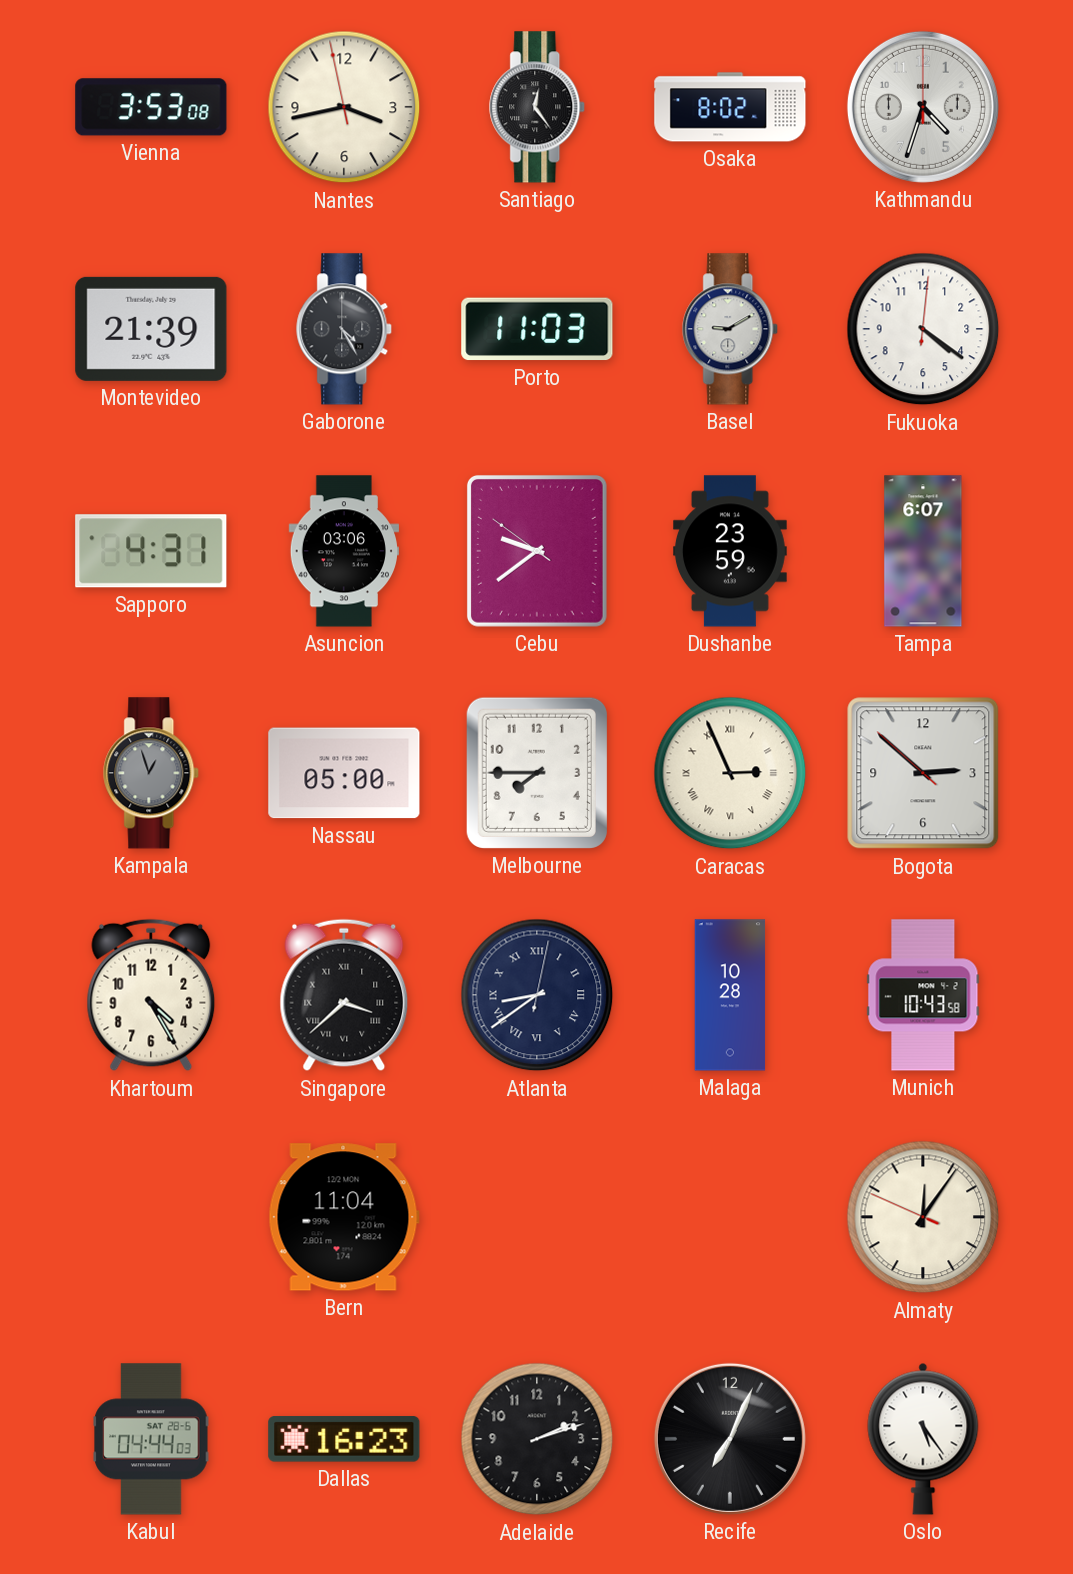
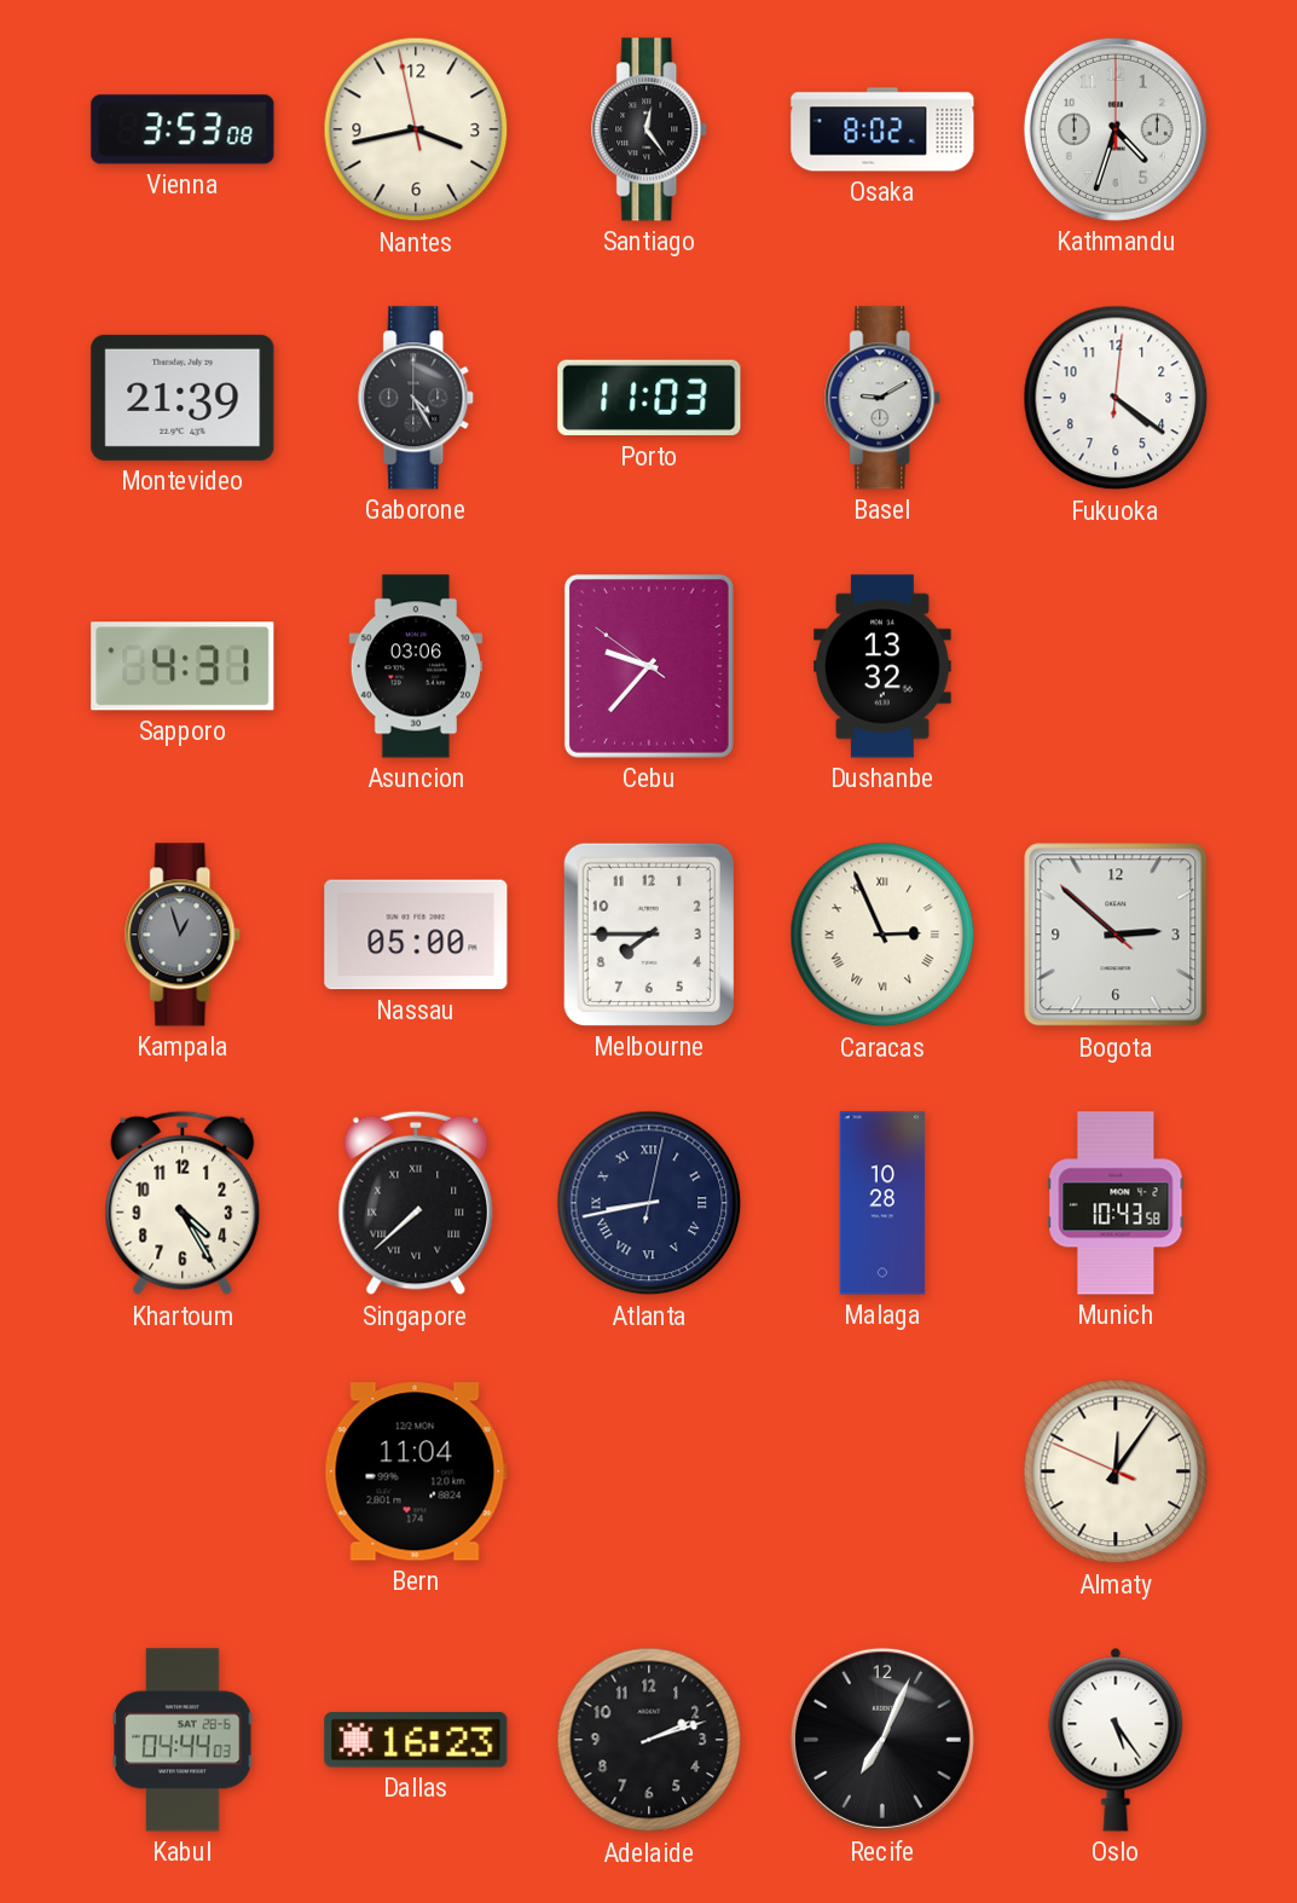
Cebu: 9:38 -> 9:36 (649, 666)
Dushanbe: 23:59 -> 13:32 (884, 666)
Tampa: 6:07 -> none (923, 551)
Singapore: 3:38 -> 7:38 (416, 1203)
Atlanta: 8:39 -> 8:43 (649, 1203)
